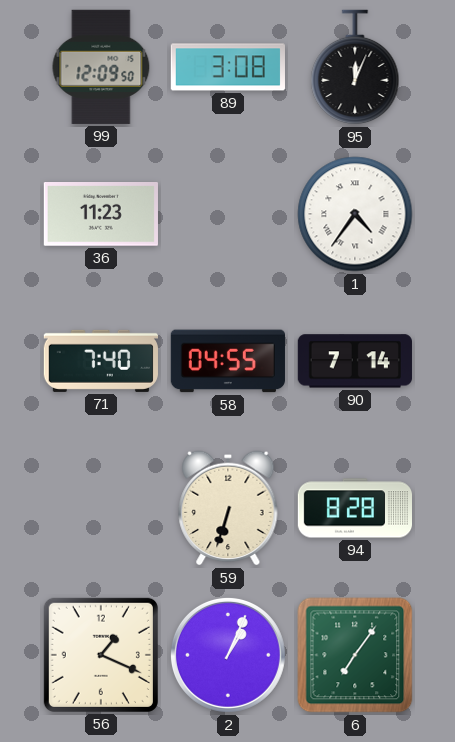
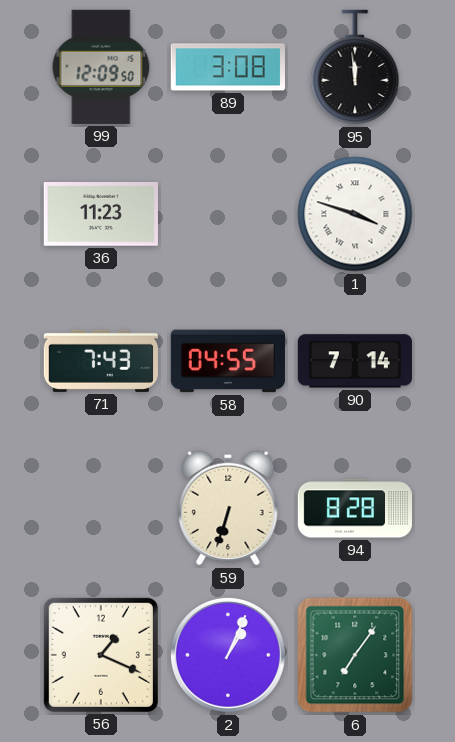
95: 12:04 -> 11:59 (355, 67)
1: 4:36 -> 3:48 (355, 214)
71: 7:40 -> 7:43 (101, 361)
